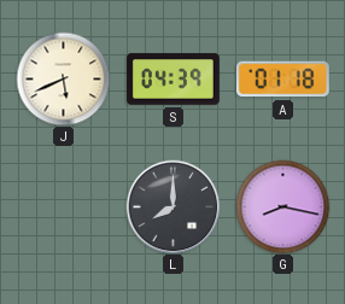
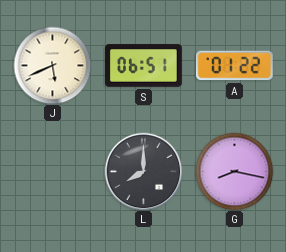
S: 04:39 -> 06:51 (144, 66)
A: 01:18 -> 01:22 (234, 66)
